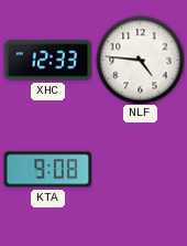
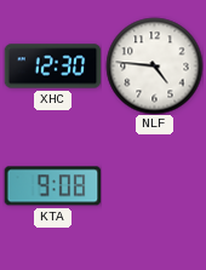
XHC: 12:33 -> 12:30 (52, 67)
